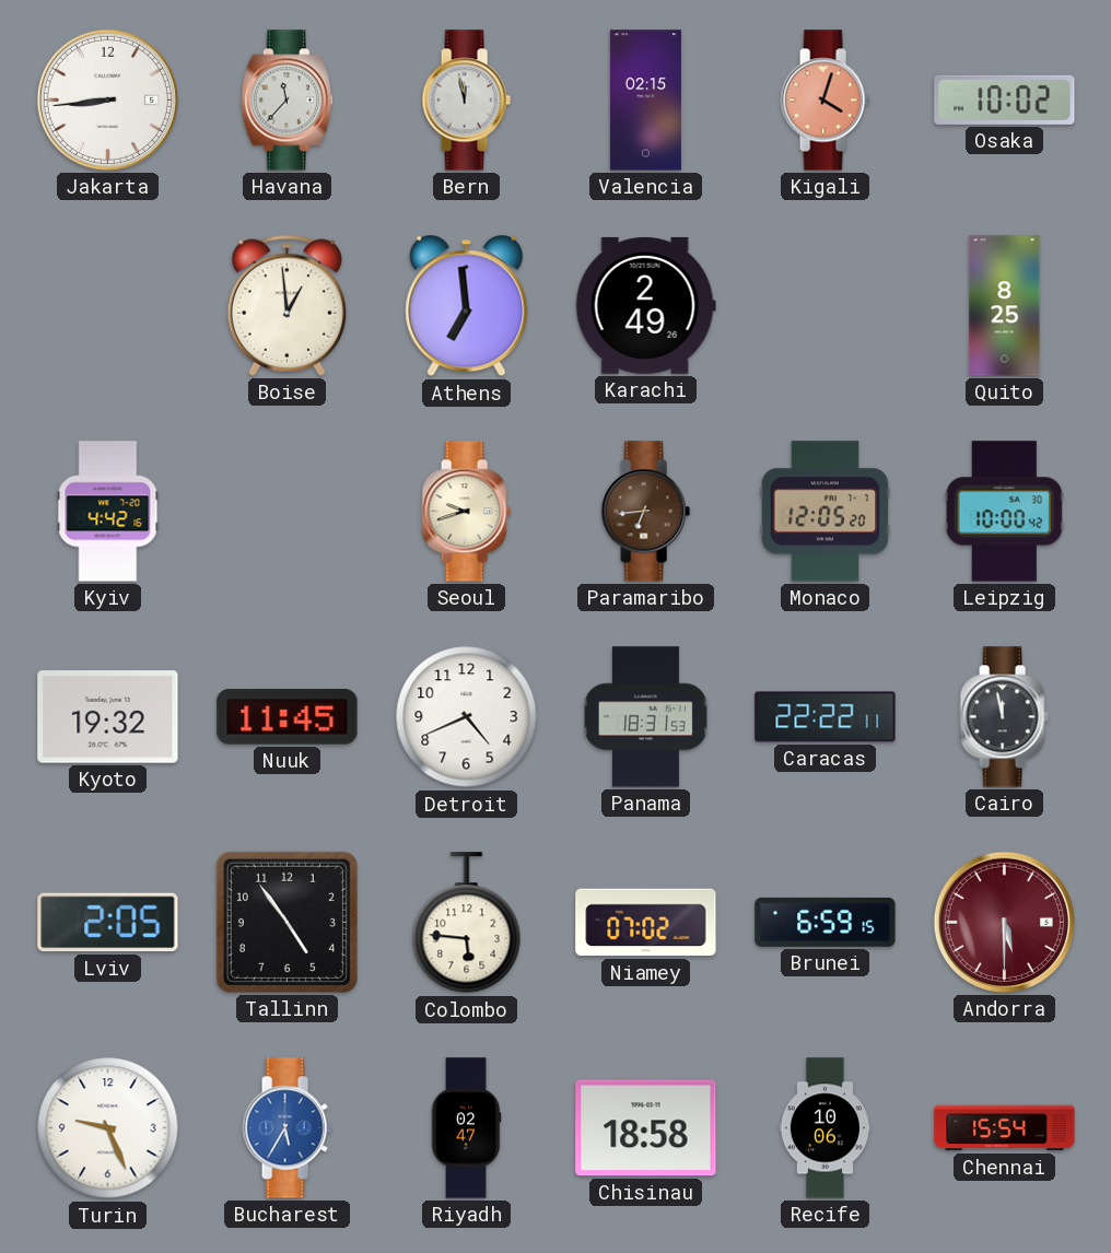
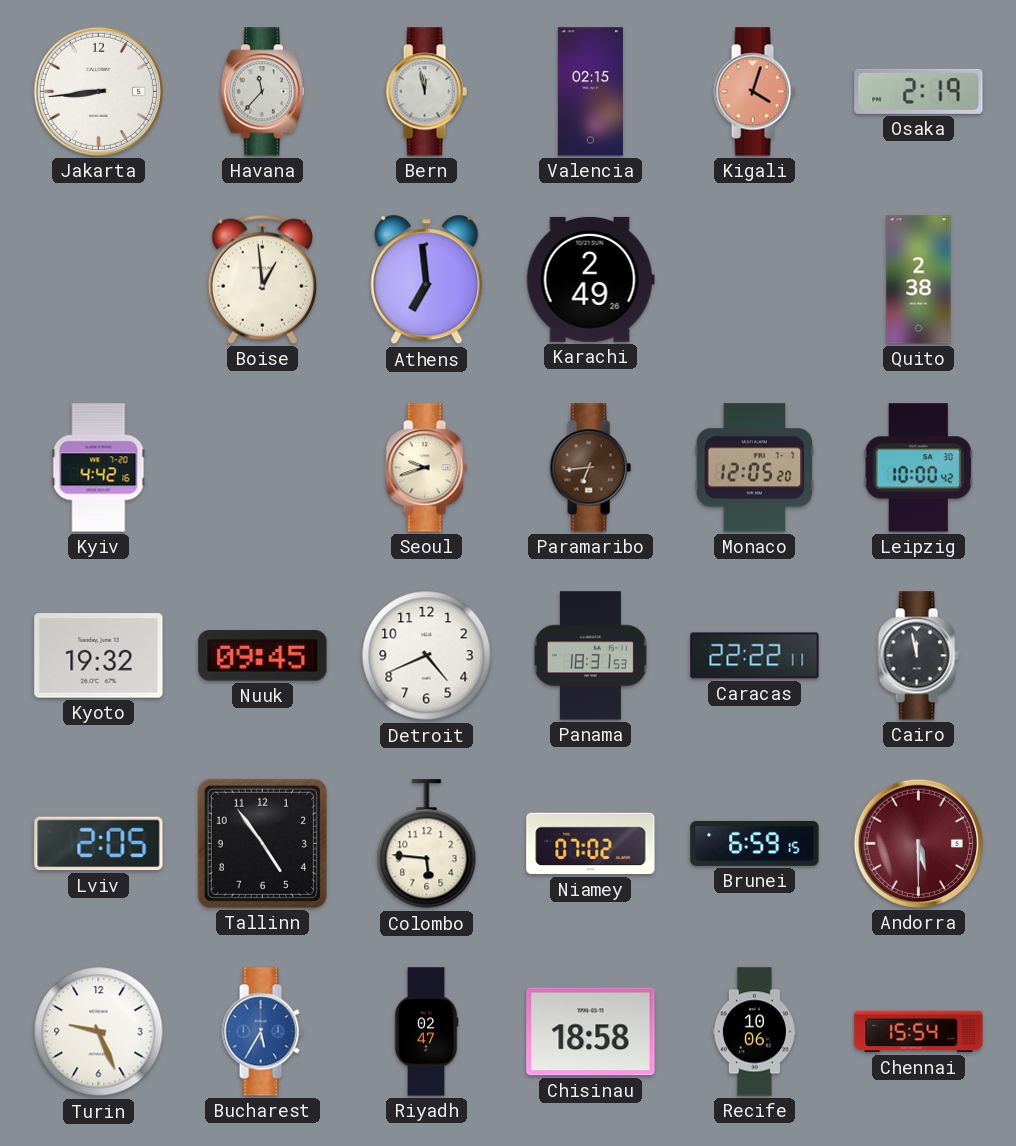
Osaka: 10:02 -> 2:19 (919, 91)
Quito: 8:25 -> 2:38 (919, 280)
Nuuk: 11:45 -> 09:45 (263, 656)
